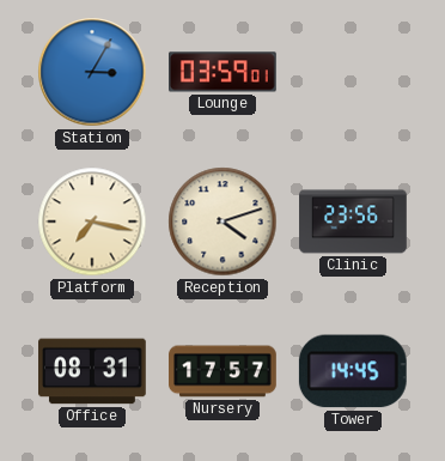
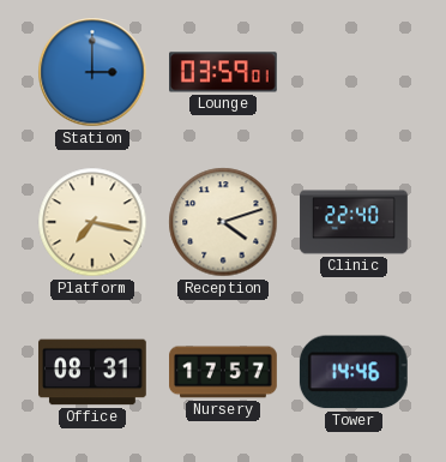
Station: 3:05 -> 3:00 (92, 72)
Clinic: 23:56 -> 22:40 (354, 222)
Tower: 14:45 -> 14:46 (354, 372)
